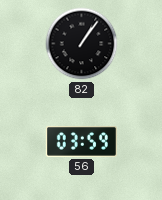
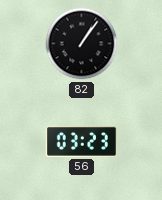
56: 03:59 -> 03:23 (81, 142)
